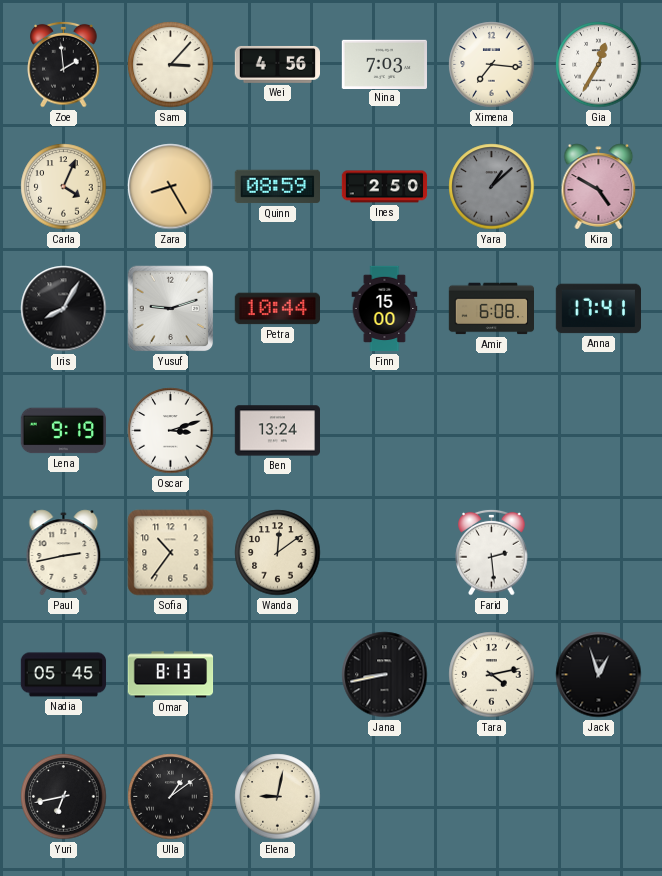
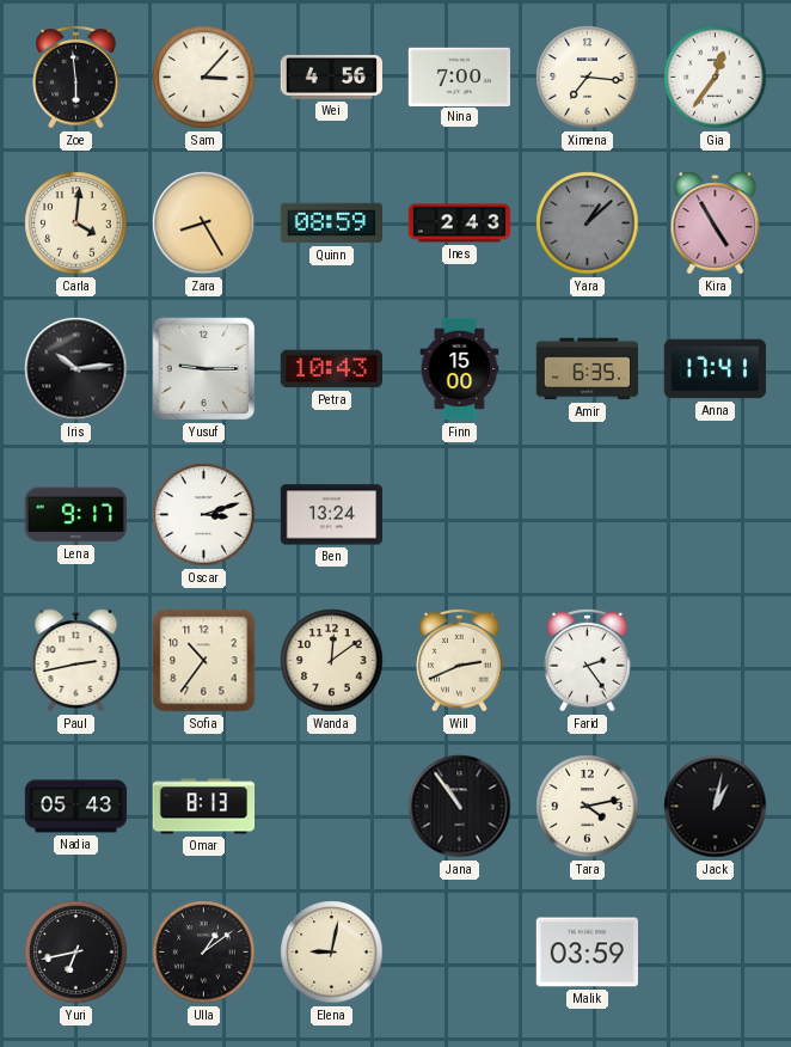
Zoe: 1:59 -> 5:59 (76, 76)
Nina: 7:03 -> 7:00 (459, 76)
Gia: 12:35 -> 12:36 (716, 78)
Carla: 4:04 -> 4:01 (76, 224)
Ines: 2:50 -> 2:43 (460, 224)
Kira: 4:50 -> 4:55 (716, 224)
Iris: 8:05 -> 10:14 (76, 369)
Yusuf: 9:12 -> 9:15 (204, 369)
Petra: 10:44 -> 10:43 (331, 369)
Amir: 6:08 -> 6:35 (587, 369)
Lena: 9:19 -> 9:17 (75, 515)
Will: none -> 2:41 (460, 660)
Farid: 2:29 -> 2:24 (588, 660)
Nadia: 05:45 -> 05:43 (76, 807)
Jana: 8:43 -> 10:54 (460, 807)
Jack: 12:57 -> 1:02 (716, 807)
Malik: none -> 03:59 (587, 953)
